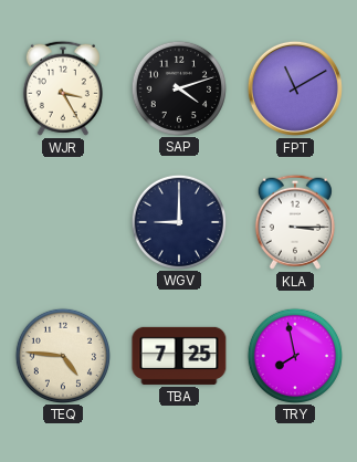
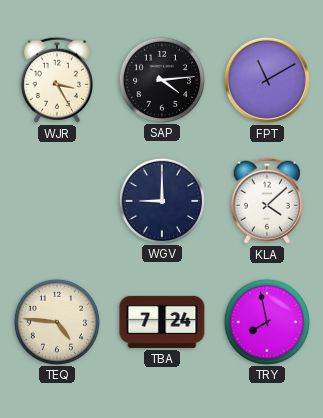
SAP: 4:12 -> 4:14 (161, 79)
KLA: 3:15 -> 4:08 (267, 201)
TBA: 7:25 -> 7:24 (162, 322)
